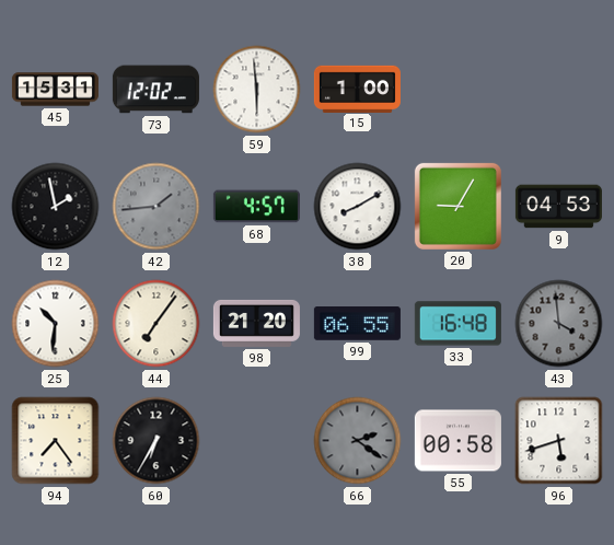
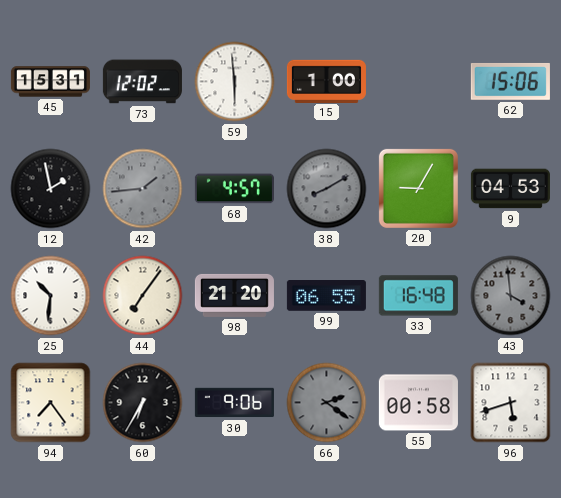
62: none -> 15:06 (510, 81)
38 dial: white -> grey (327, 189)
30: none -> 9:06 (234, 403)
